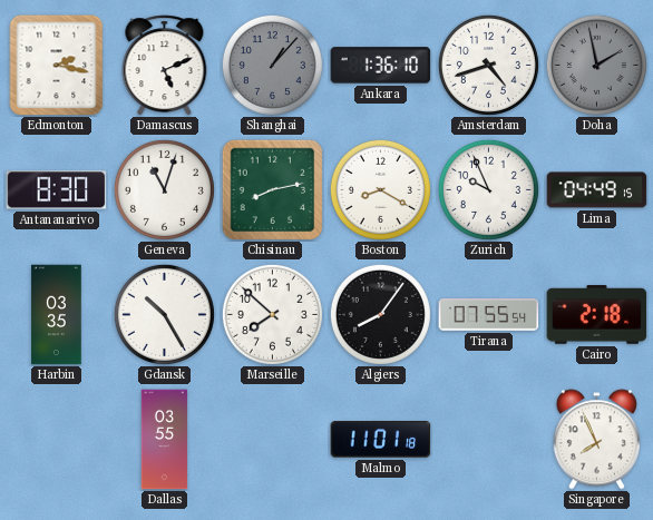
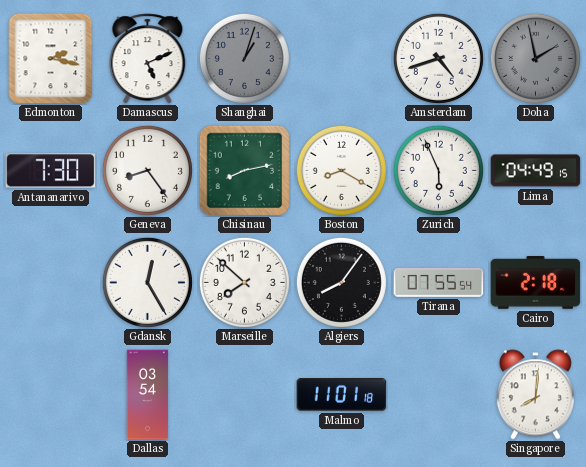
Shanghai: 1:07 -> 1:03 (244, 58)
Ankara: 1:36 -> none (381, 66)
Antananarivo: 8:30 -> 7:30 (51, 171)
Geneva: 11:03 -> 8:24 (147, 170)
Zurich: 9:56 -> 5:56 (438, 170)
Harbin: 03:35 -> none (57, 315)
Gdansk: 10:25 -> 12:25 (147, 282)
Dallas: 03:55 -> 03:54 (148, 395)
Singapore: 7:56 -> 8:01 (535, 395)
